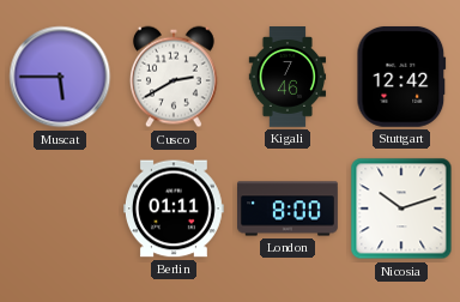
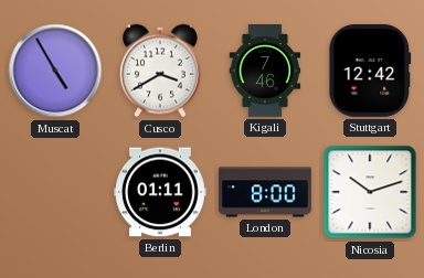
Muscat: 5:45 -> 4:55 (55, 71)
Cusco: 2:40 -> 3:40 (160, 71)
